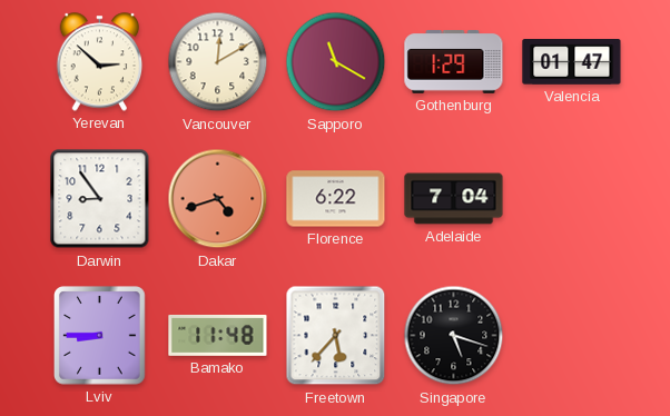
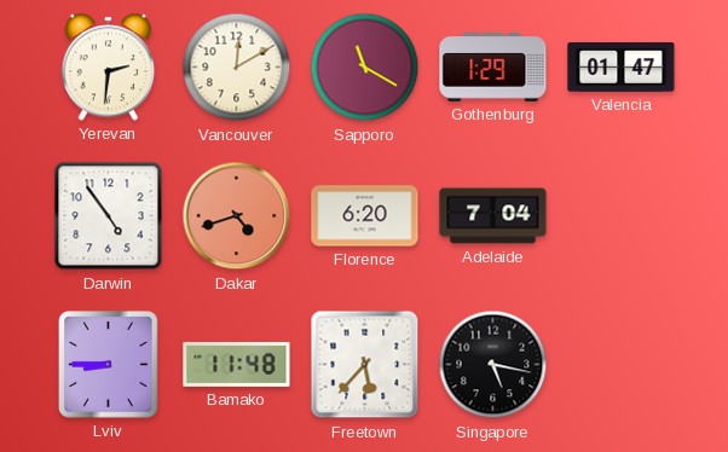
Yerevan: 2:52 -> 2:31 (109, 68)
Darwin: 8:54 -> 4:54 (109, 216)
Florence: 6:22 -> 6:20 (365, 216)
Singapore: 5:18 -> 5:17 (493, 365)
